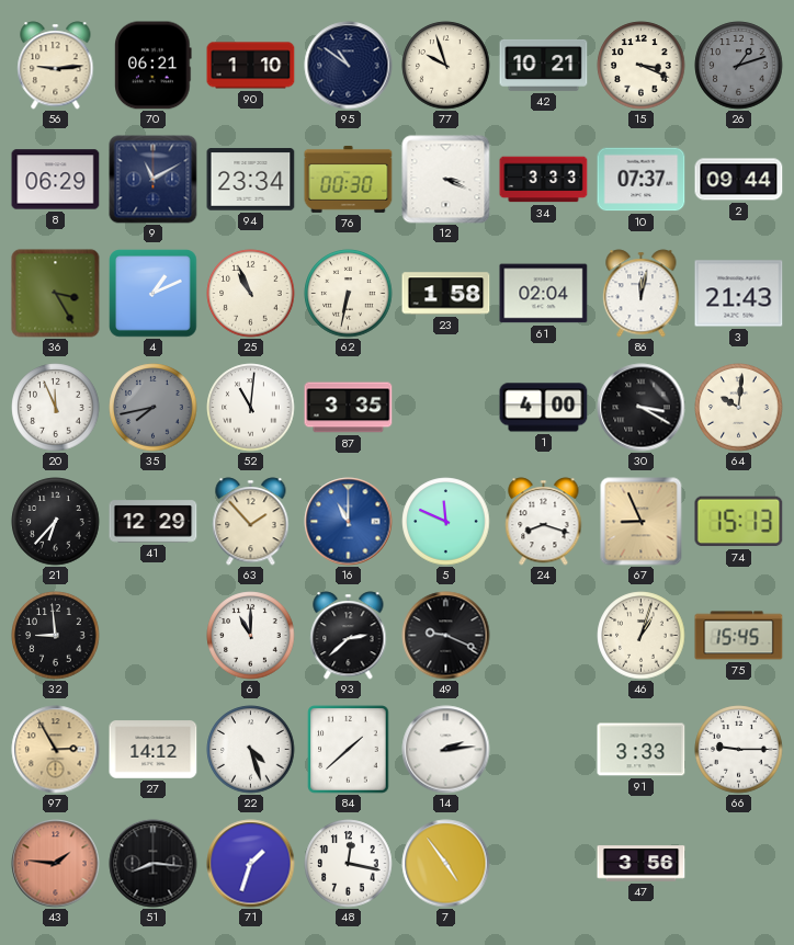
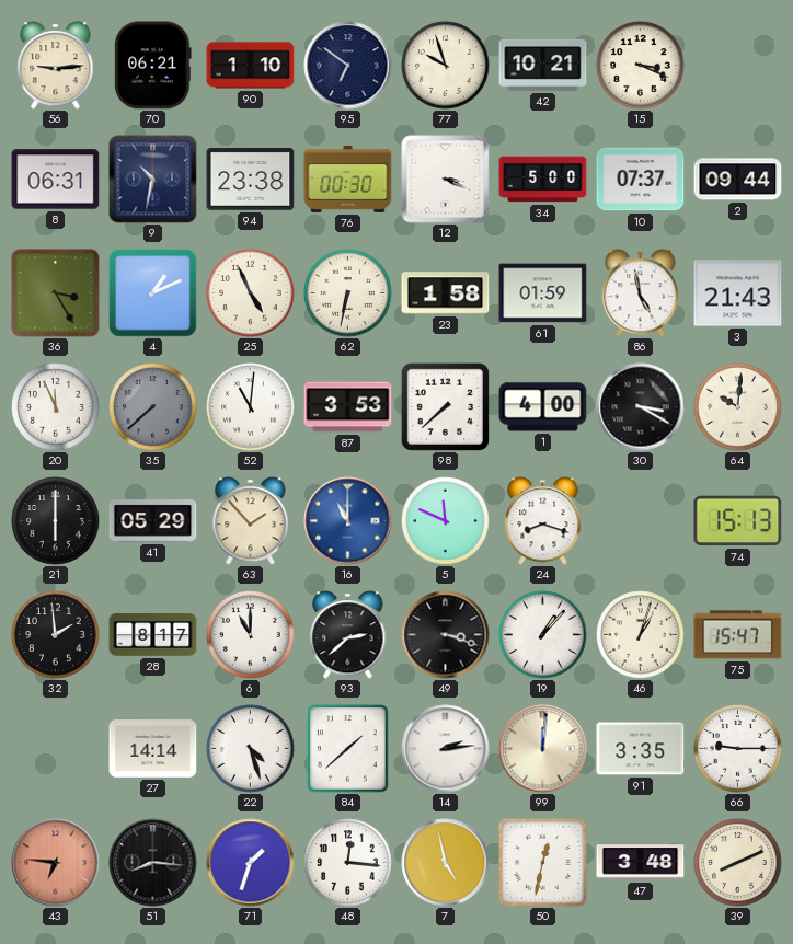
95: 10:51 -> 6:51 (348, 66)
26: 1:12 -> none (739, 66)
8: 06:29 -> 06:31 (56, 180)
9: 11:10 -> 10:32 (153, 180)
94: 23:34 -> 23:38 (251, 180)
34: 3:33 -> 5:00 (543, 180)
25: 10:56 -> 4:56 (251, 293)
61: 02:04 -> 01:59 (543, 293)
86: 12:02 -> 4:58 (641, 293)
35: 7:43 -> 7:38 (153, 407)
87: 3:35 -> 3:53 (348, 407)
98: none -> 7:38 (445, 406)
21: 6:37 -> 6:00 (56, 521)
41: 12:29 -> 05:29 (153, 521)
67: 8:56 -> none (642, 522)
32: 8:59 -> 1:59 (56, 635)
28: none -> 8:17 (153, 635)
49: 9:19 -> 3:18 (446, 635)
19: none -> 1:07 (543, 635)
75: 15:45 -> 15:47 (738, 635)
97: 2:55 -> none (56, 750)
27: 14:12 -> 14:14 (153, 749)
99: none -> 12:01 (543, 749)
91: 3:33 -> 3:35 (641, 749)
43: 1:46 -> 6:46 (56, 863)
48: 12:17 -> 12:16 (348, 863)
7: 4:54 -> 4:58 (446, 863)
50: none -> 12:32 (542, 862)
47: 3:56 -> 3:48 (641, 863)
39: none -> 8:11 (738, 863)
